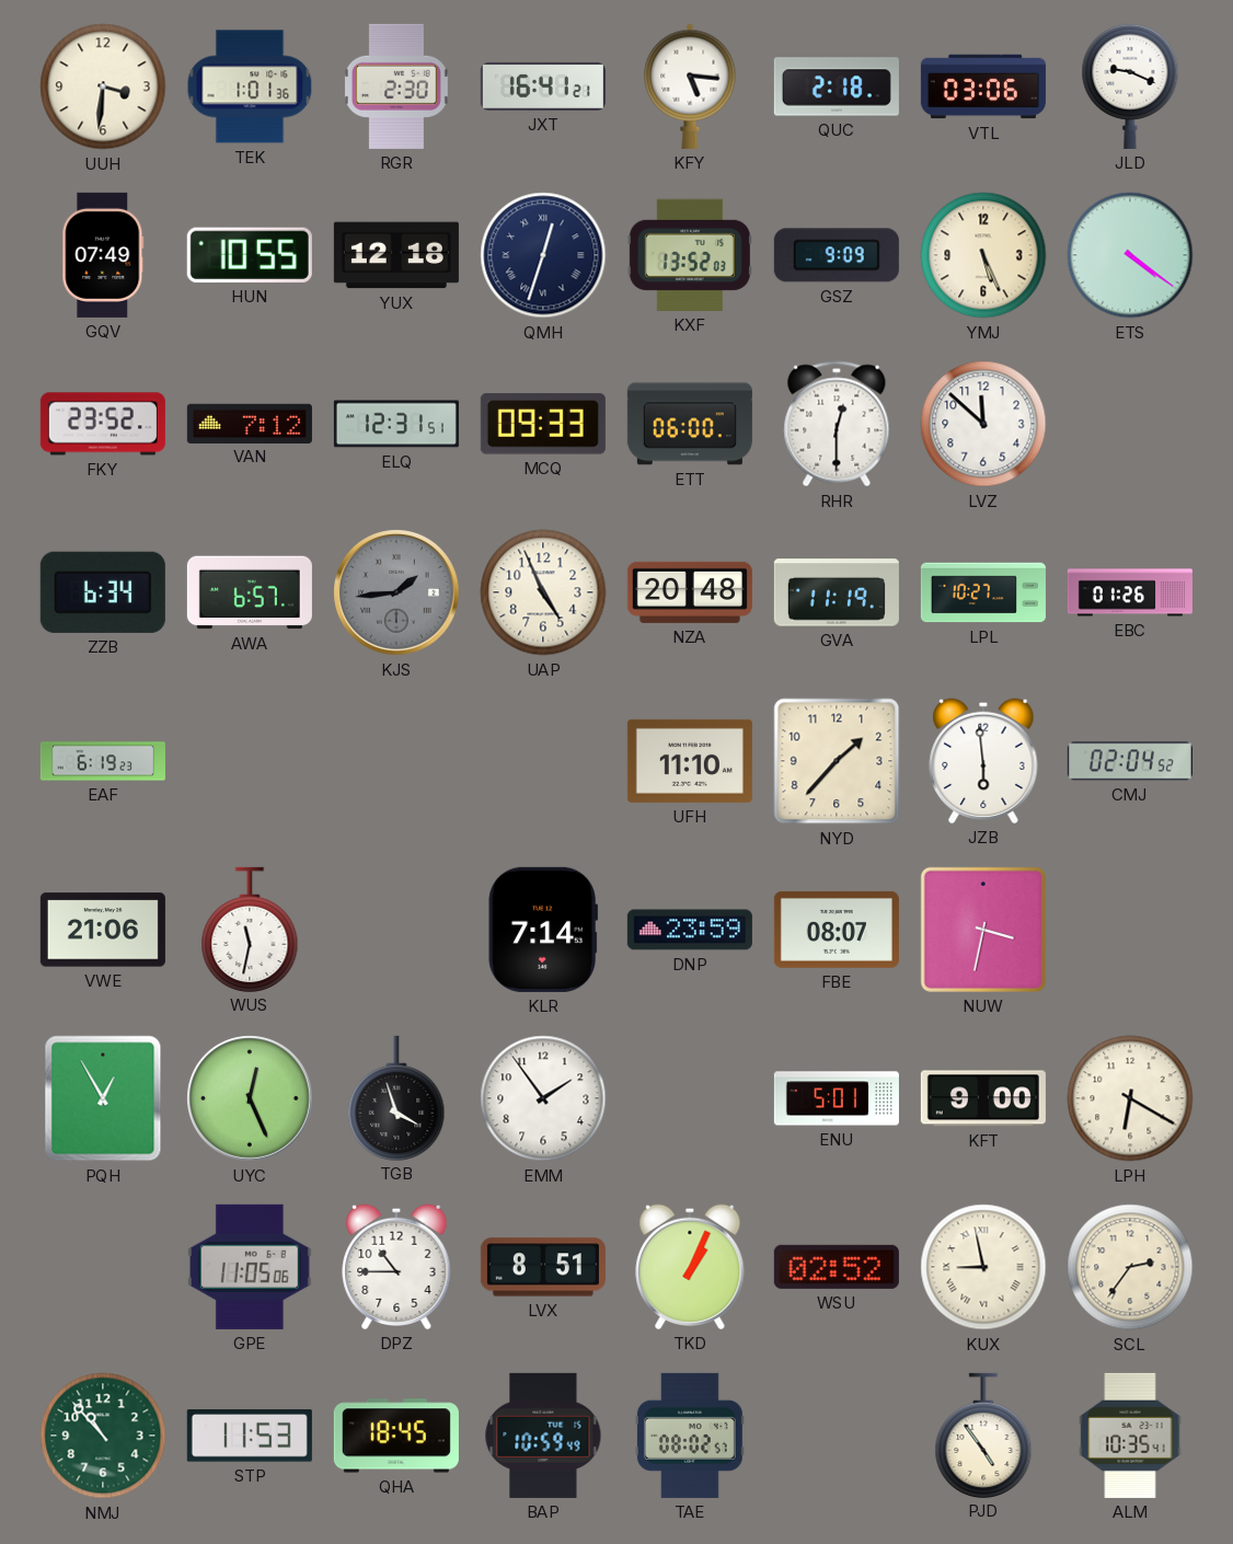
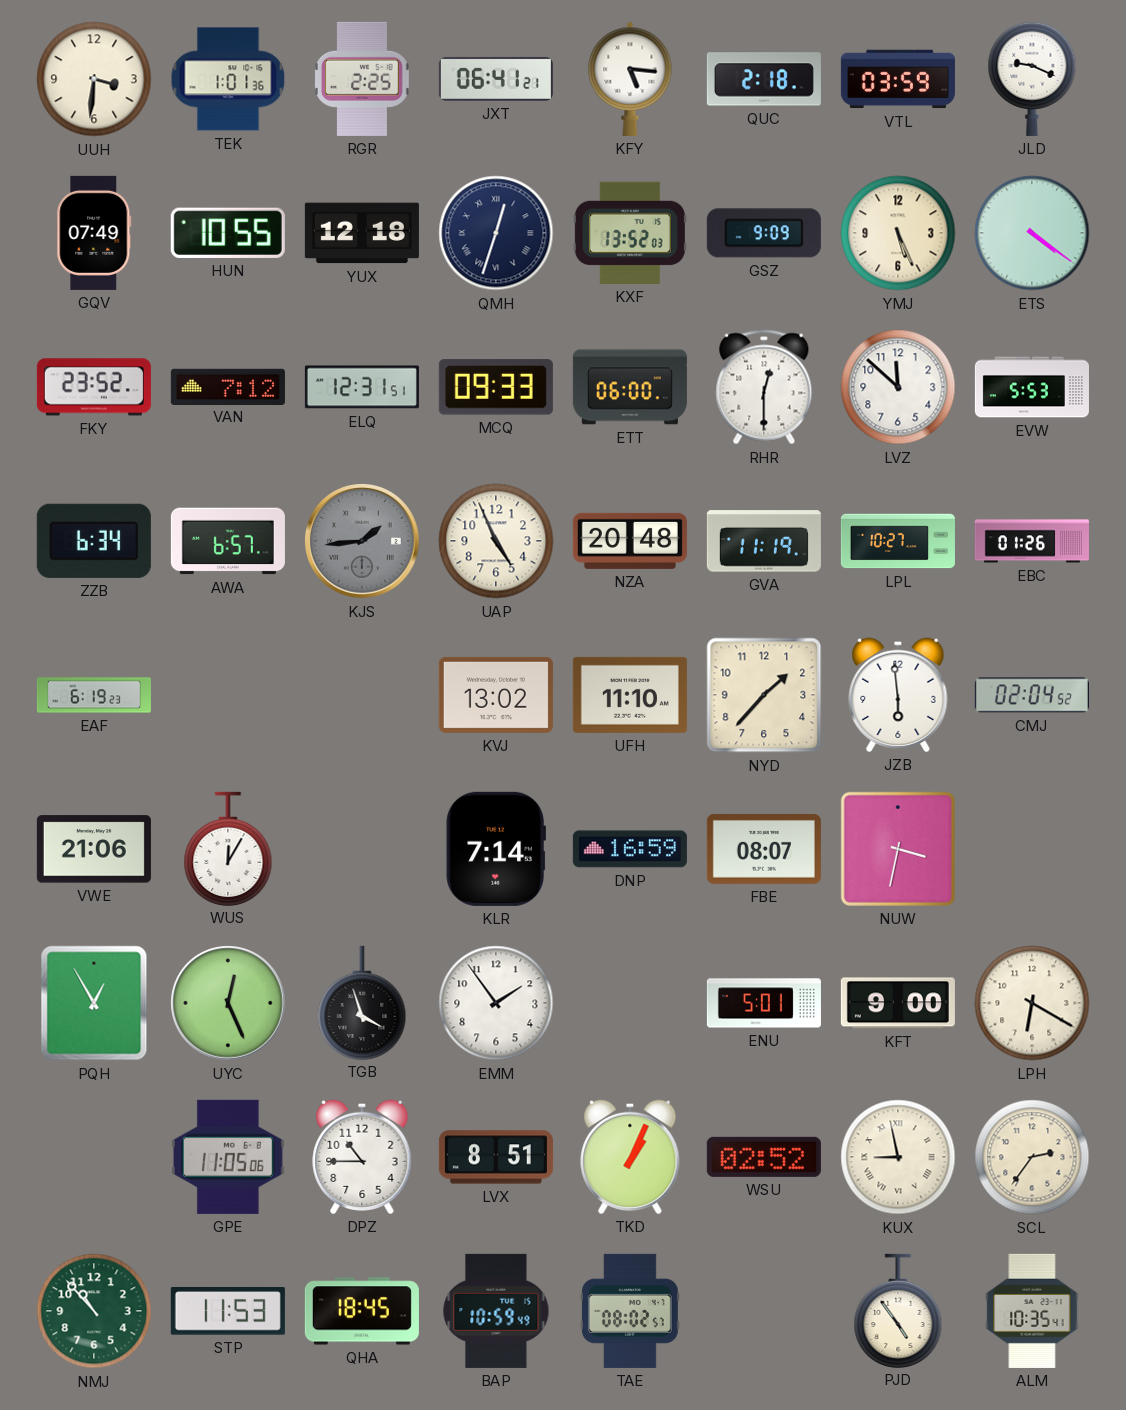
RGR: 2:30 -> 2:25 (362, 79)
JXT: 16:41 -> 06:41 (496, 79)
VTL: 03:06 -> 03:59 (898, 79)
EVW: none -> 5:53 (1032, 387)
KVJ: none -> 13:02 (496, 695)
WUS: 11:32 -> 12:05 (228, 848)
DNP: 23:59 -> 16:59 (630, 849)
